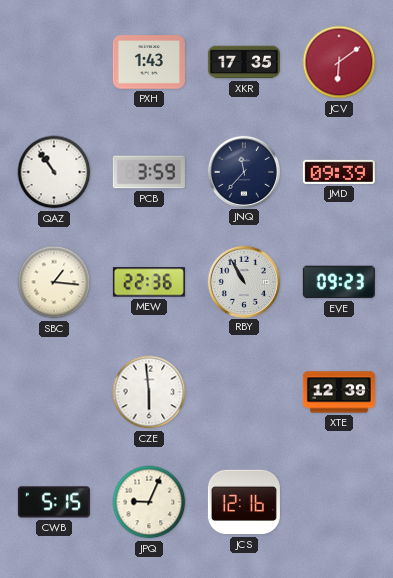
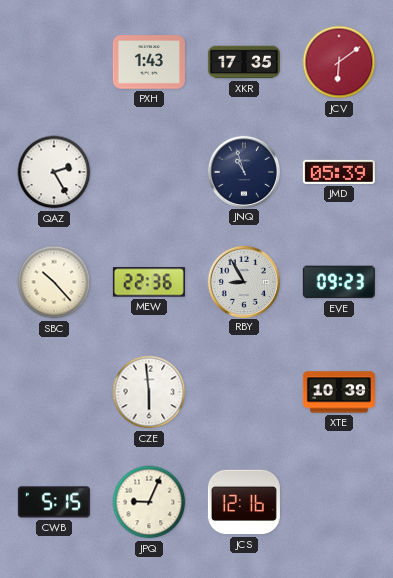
QAZ: 10:54 -> 2:25 (54, 172)
PCB: 3:59 -> none (149, 172)
JNQ: 11:37 -> 10:57 (243, 171)
JMD: 09:39 -> 05:39 (339, 172)
SBC: 1:16 -> 10:23 (54, 282)
RBY: 10:55 -> 8:55 (243, 281)
XTE: 12:39 -> 10:39 (339, 392)
